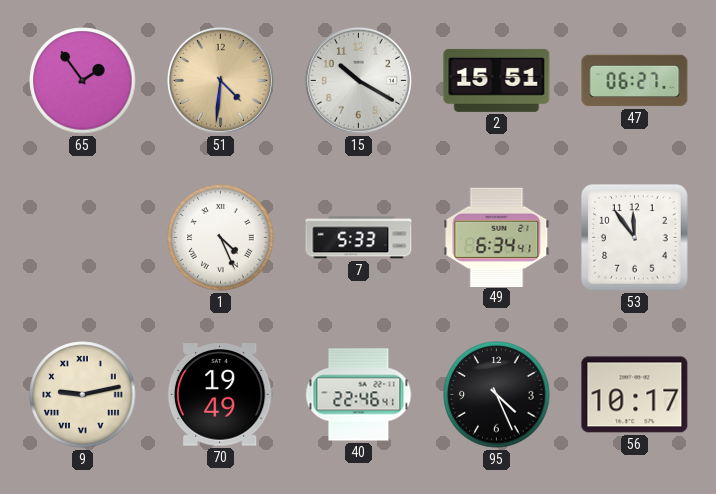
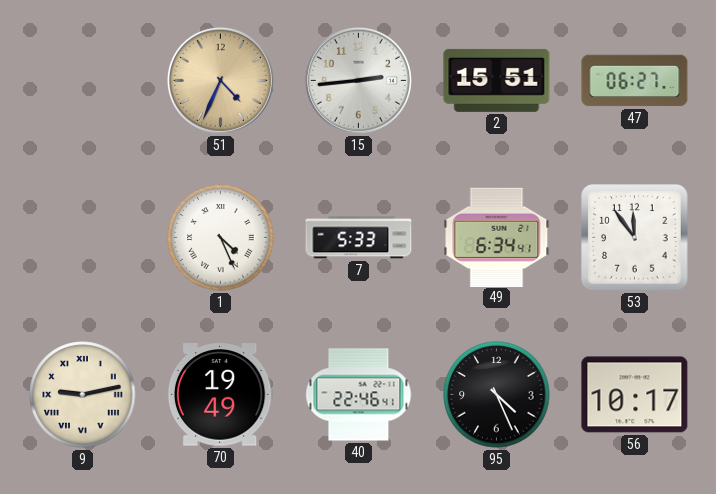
65: 1:54 -> none (83, 81)
51: 4:31 -> 4:34 (220, 80)
15: 10:20 -> 2:44 (358, 80)
